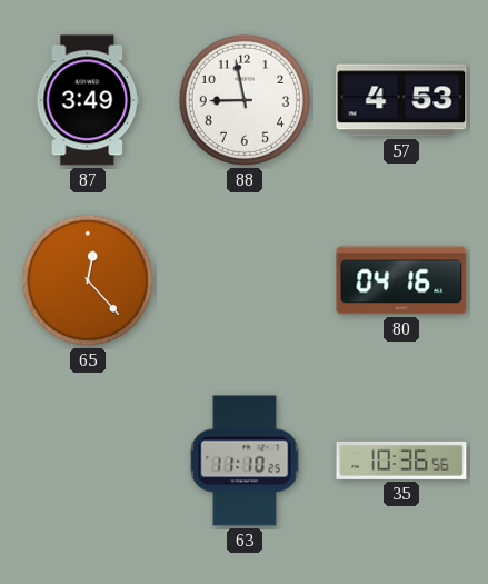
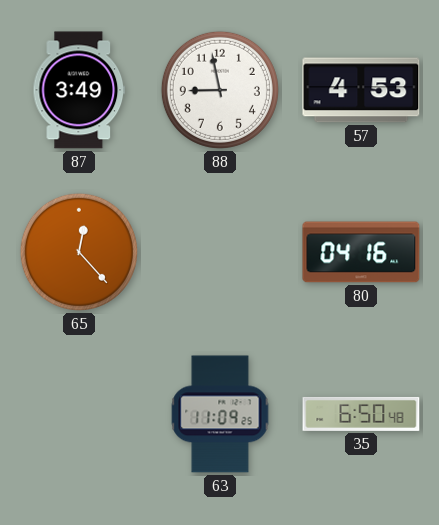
63: 11:10 -> 11:09 (220, 414)
35: 10:36 -> 6:50 (361, 414)
